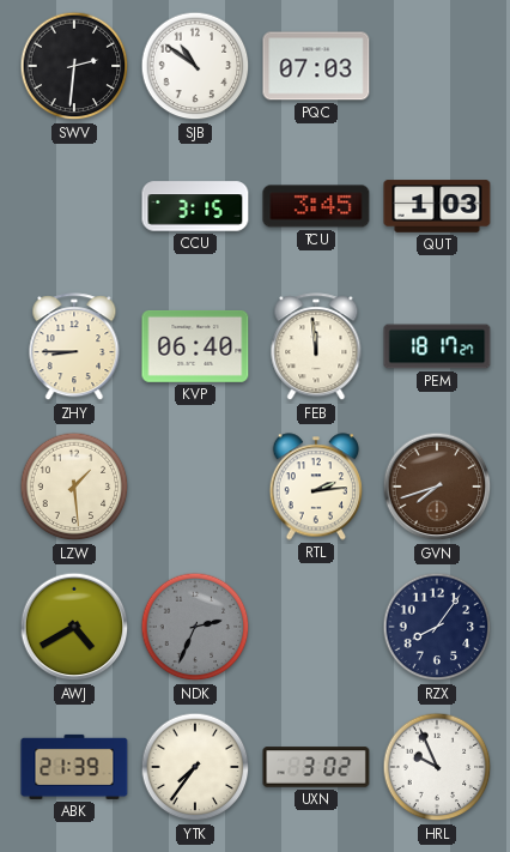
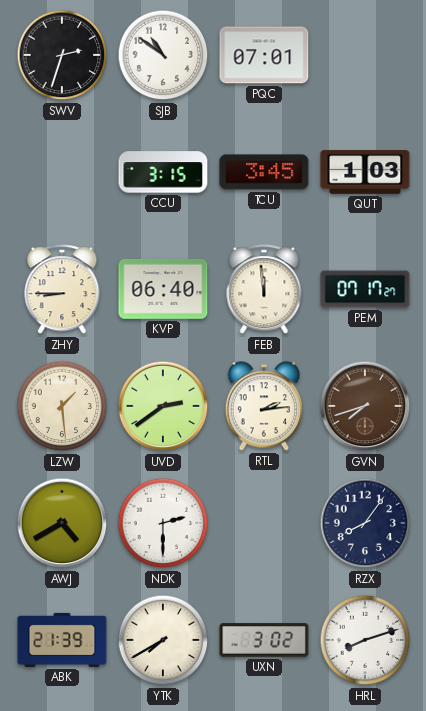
SWV: 2:31 -> 2:33 (62, 55)
PQC: 07:03 -> 07:01 (264, 55)
PEM: 18:17 -> 07:17 (365, 289)
UVD: none -> 2:39 (163, 406)
NDK: 2:34 -> 2:30 (163, 523)
NDK dial: grey -> white (163, 523)
YTK: 7:36 -> 7:40 (163, 640)
HRL: 9:56 -> 8:12 (365, 640)
